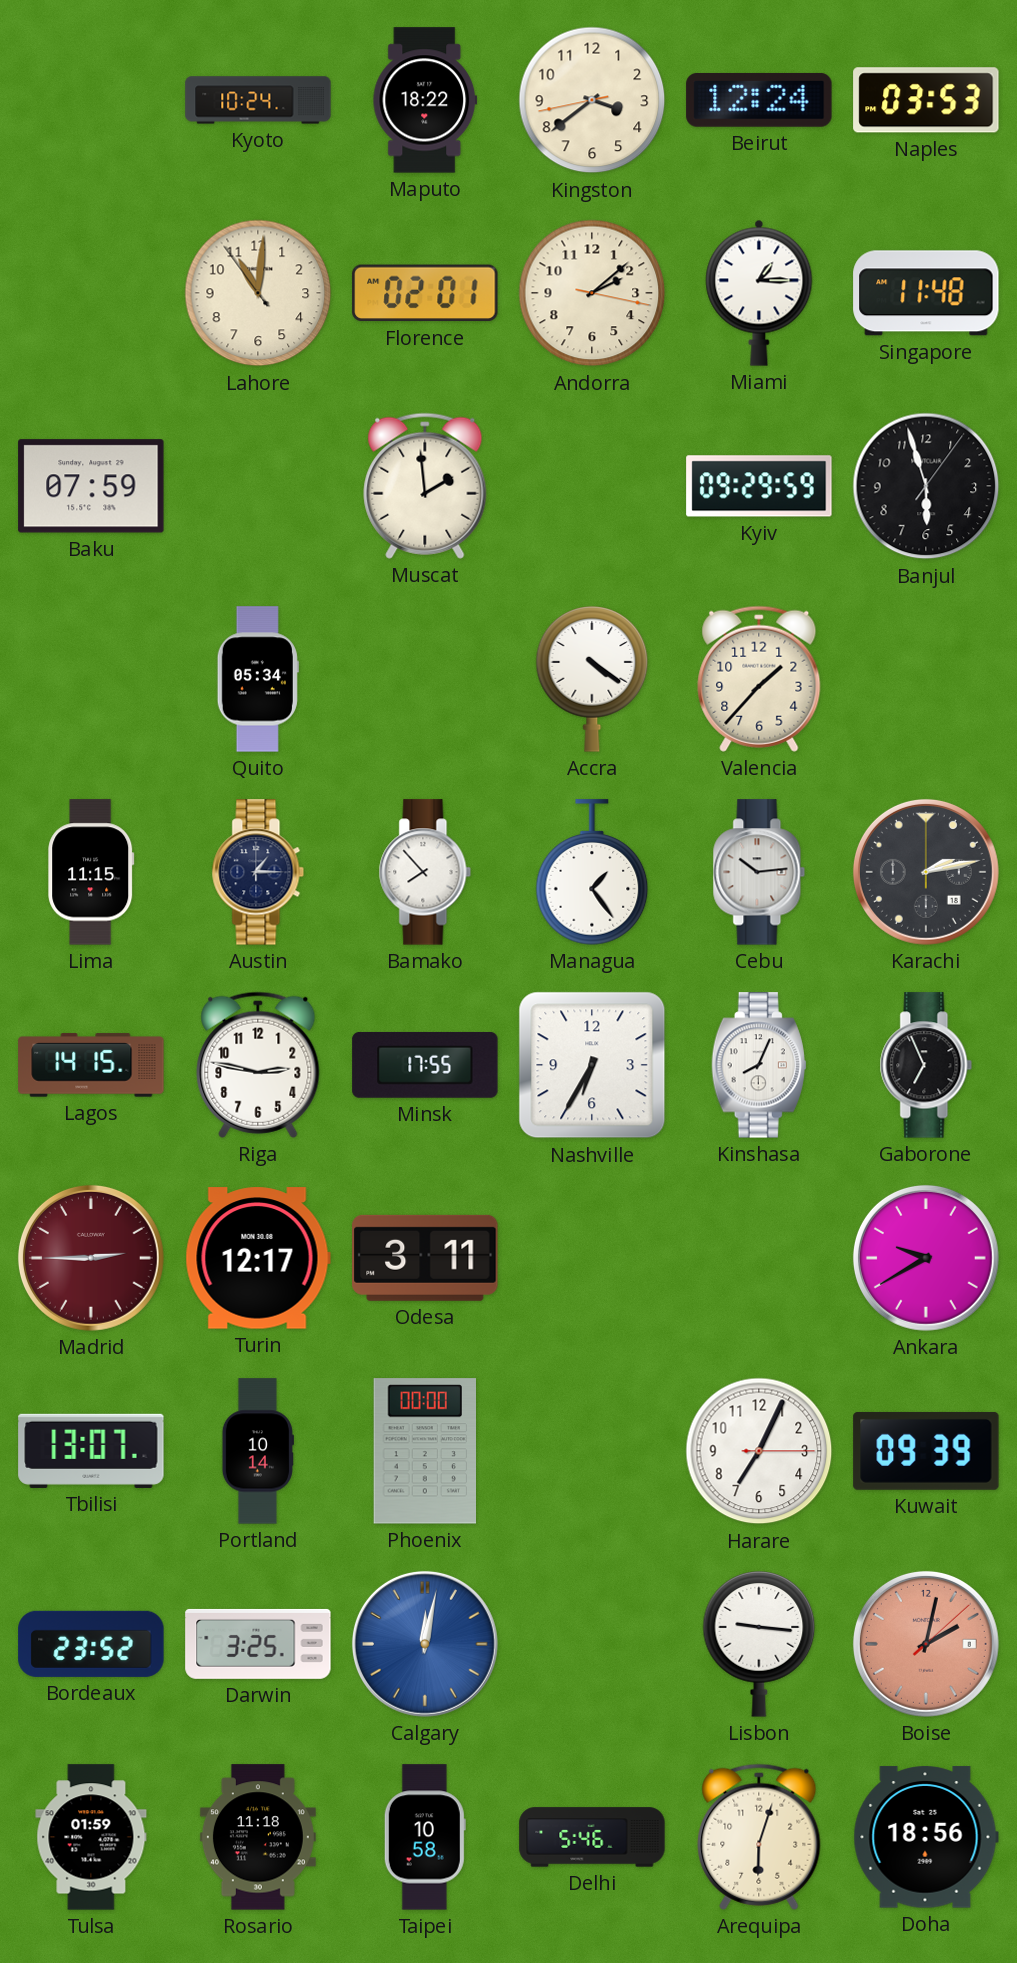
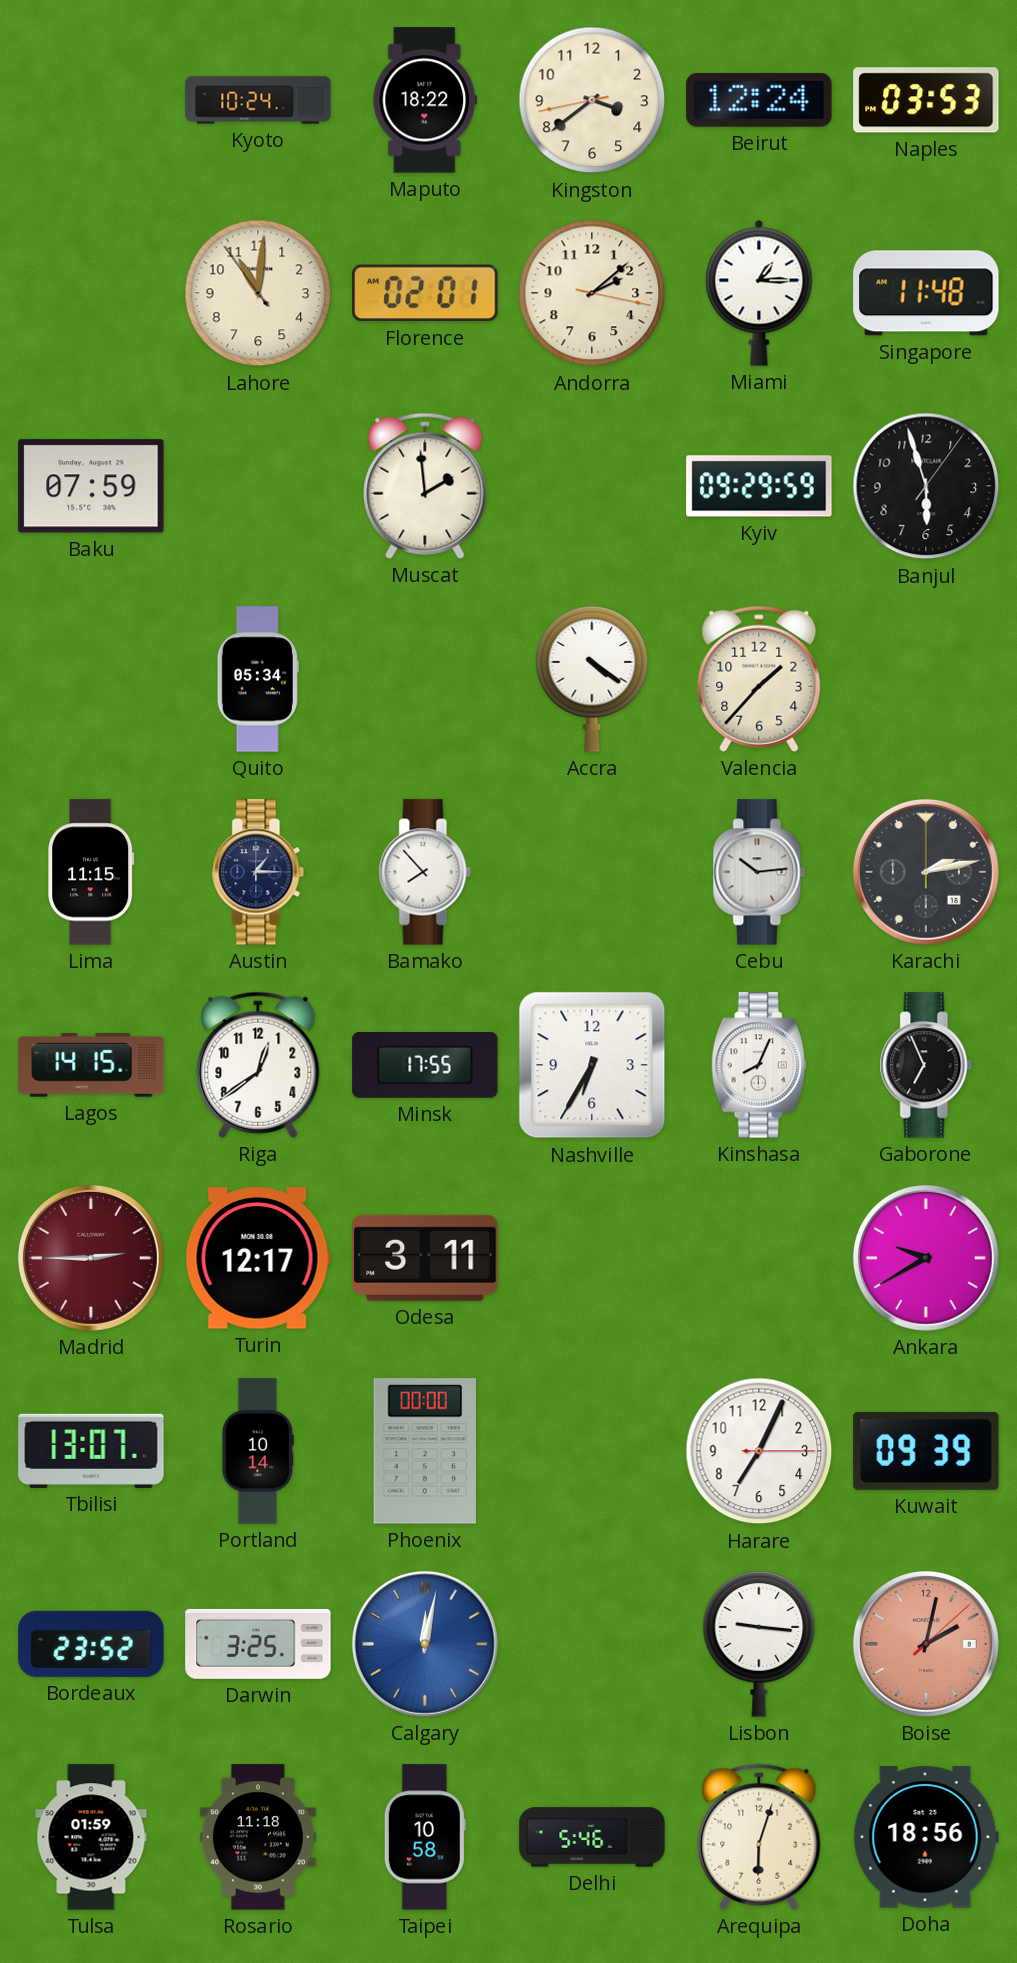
Managua: 1:24 -> none (592, 872)
Riga: 2:47 -> 12:39 (258, 1065)
